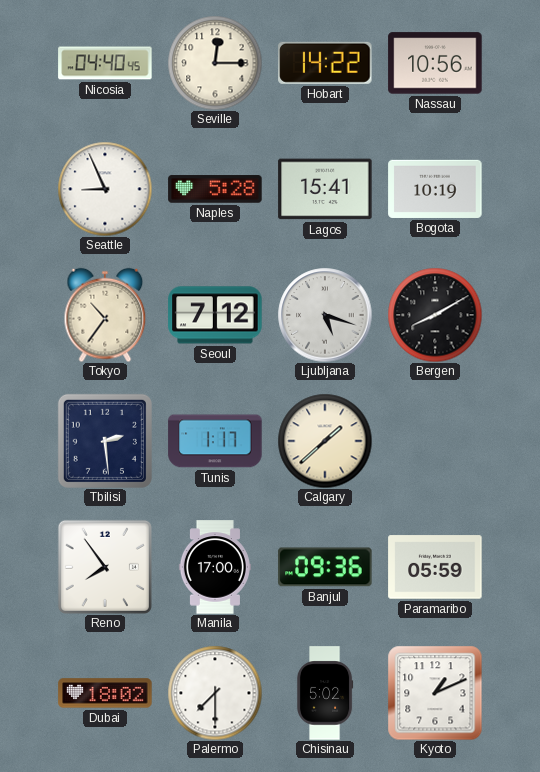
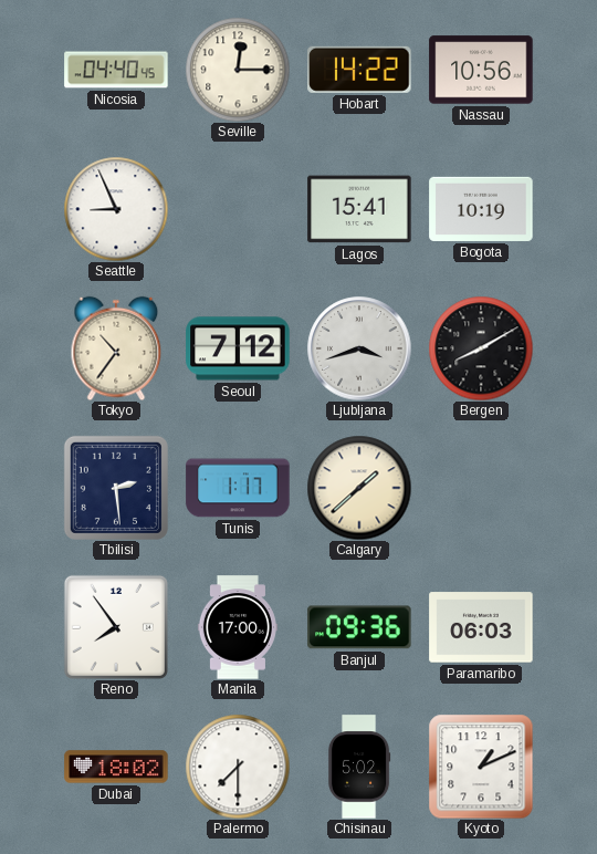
Naples: 5:28 -> none (215, 189)
Ljubljana: 5:18 -> 3:42 (359, 348)
Paramaribo: 05:59 -> 06:03 (481, 627)
